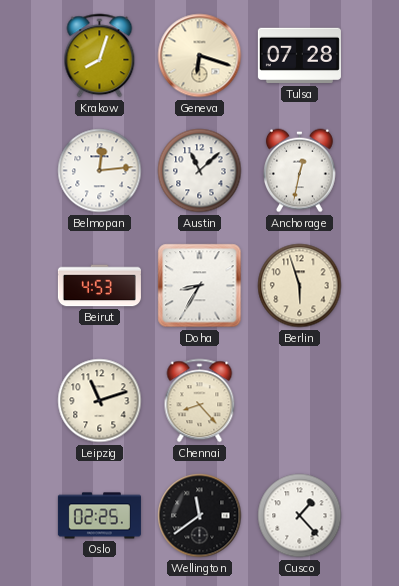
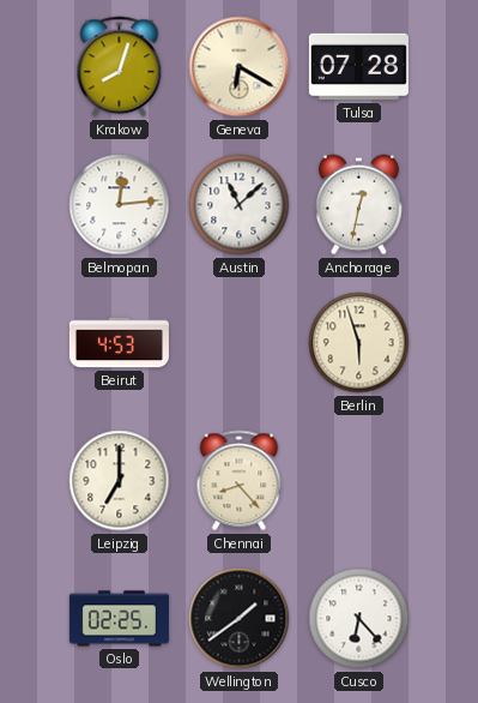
Geneva: 6:18 -> 6:20 (240, 67)
Doha: 8:35 -> none (200, 286)
Leipzig: 11:12 -> 7:00 (120, 481)
Wellington: 11:39 -> 1:39 (240, 619)
Cusco: 1:23 -> 6:23 (359, 619)
